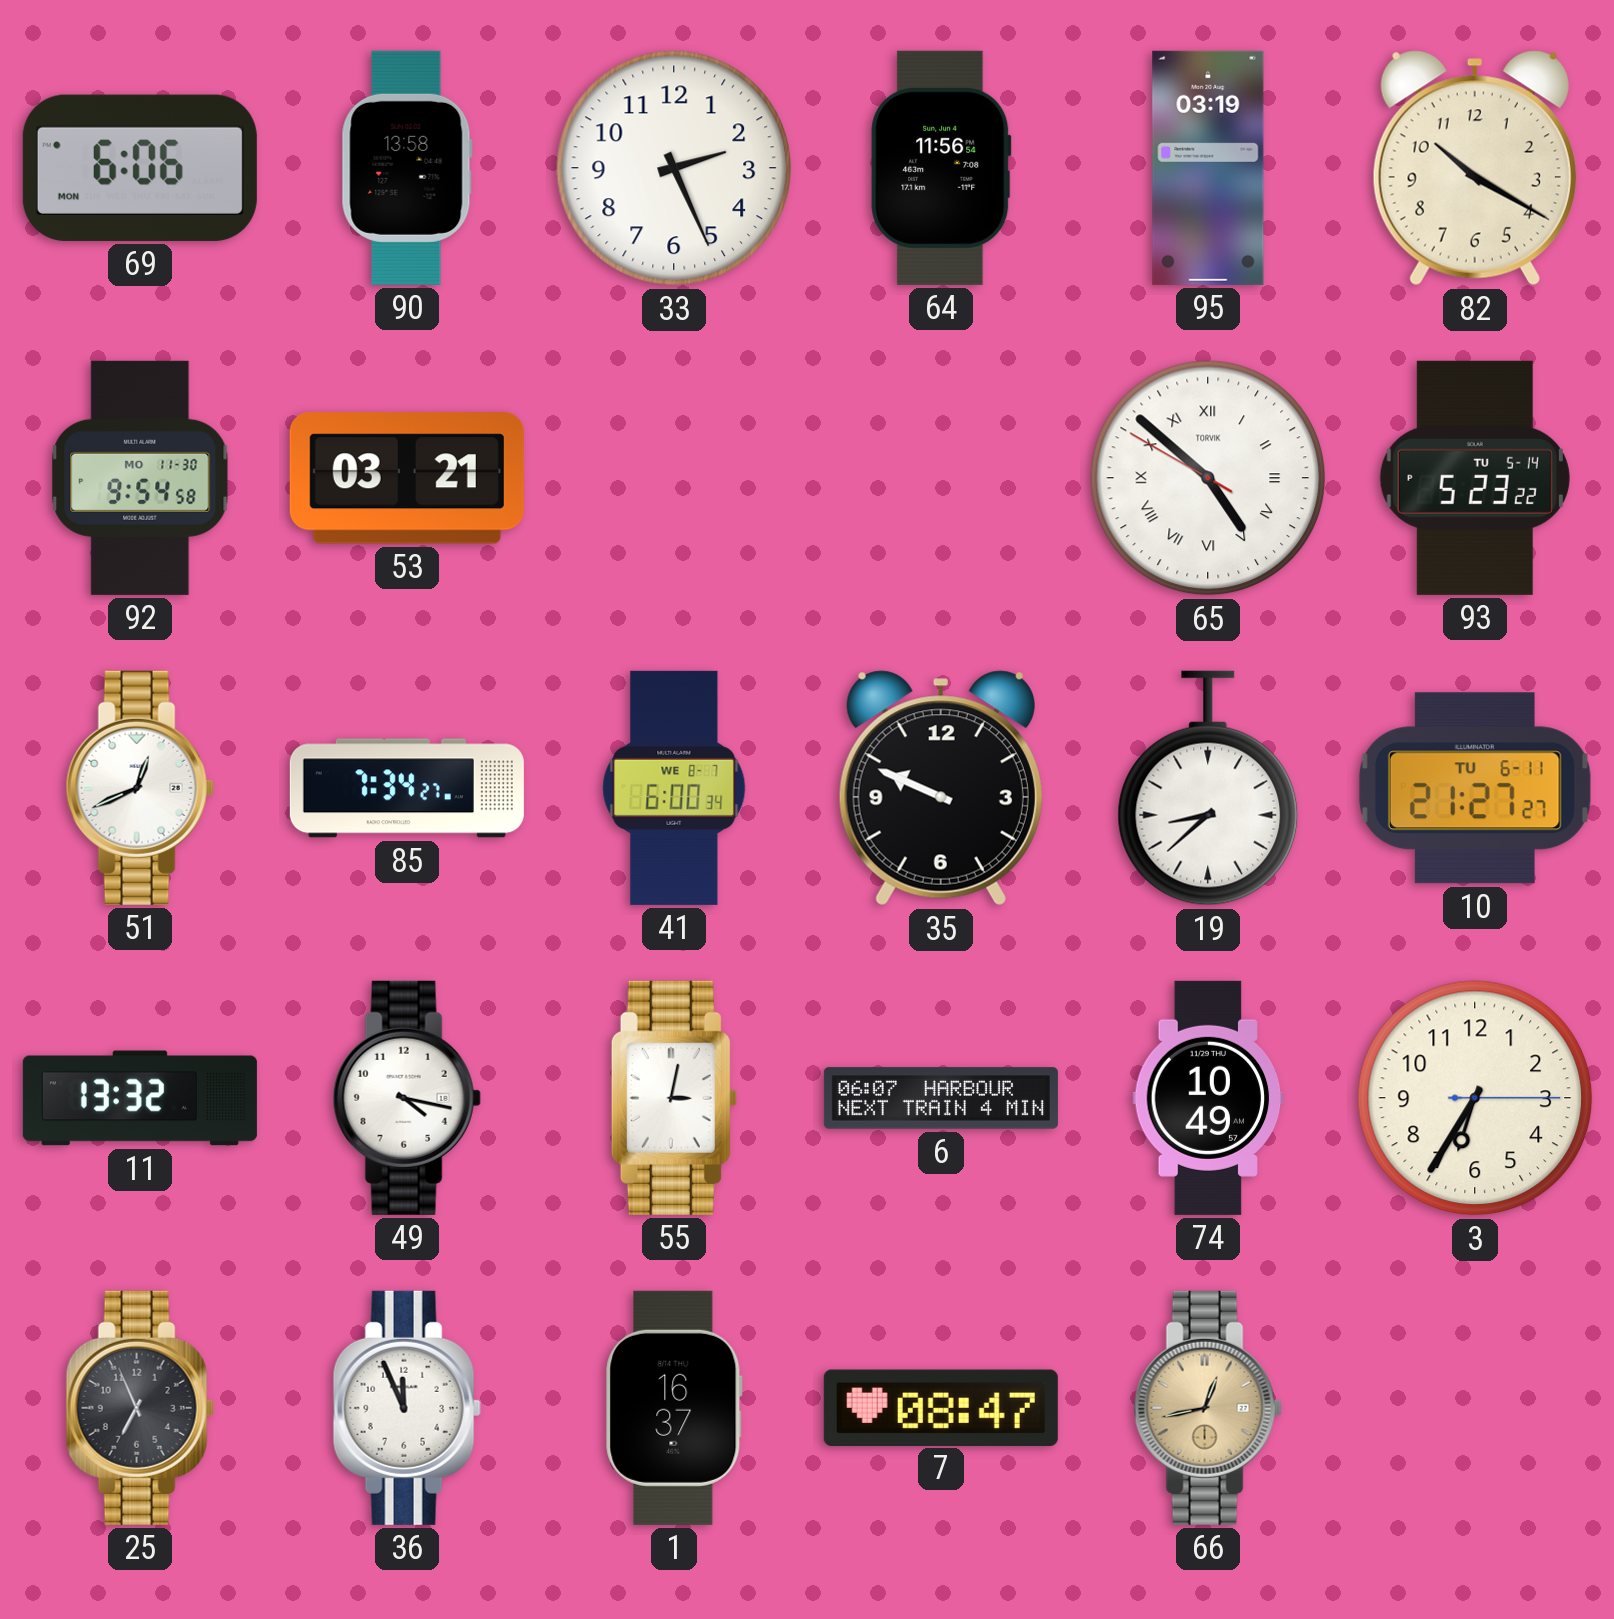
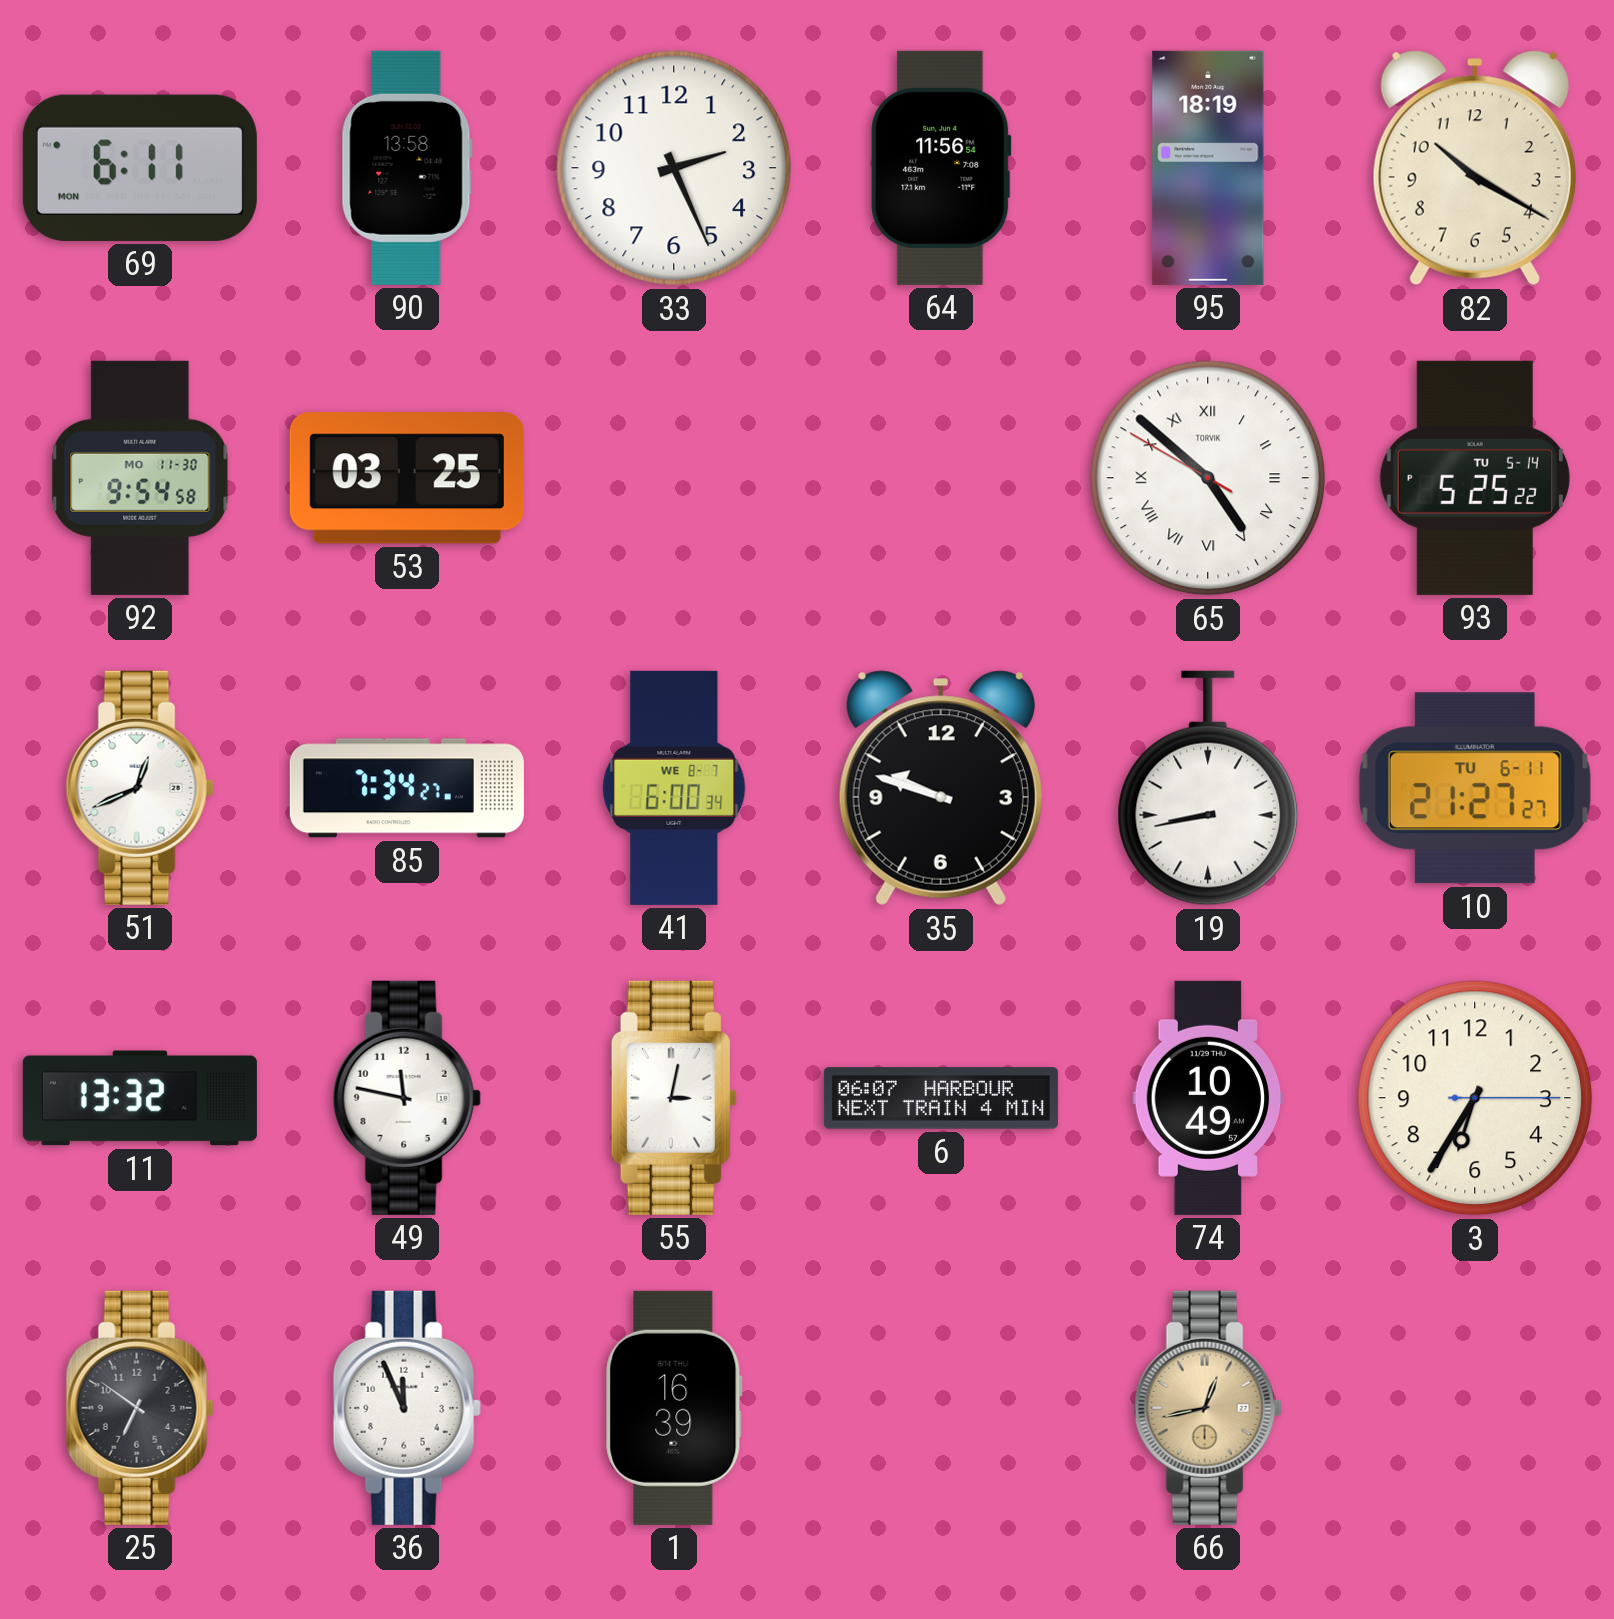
69: 6:06 -> 6:11 (140, 168)
95: 03:19 -> 18:19 (1208, 168)
53: 03:21 -> 03:25 (407, 478)
93: 5:23 -> 5:25 (1475, 478)
35: 9:49 -> 9:48 (941, 788)
19: 8:38 -> 8:43 (1208, 788)
49: 4:17 -> 11:47 (407, 1098)
25: 6:56 -> 6:51 (140, 1408)
1: 16:37 -> 16:39 (674, 1408)
7: 08:47 -> none (941, 1407)
